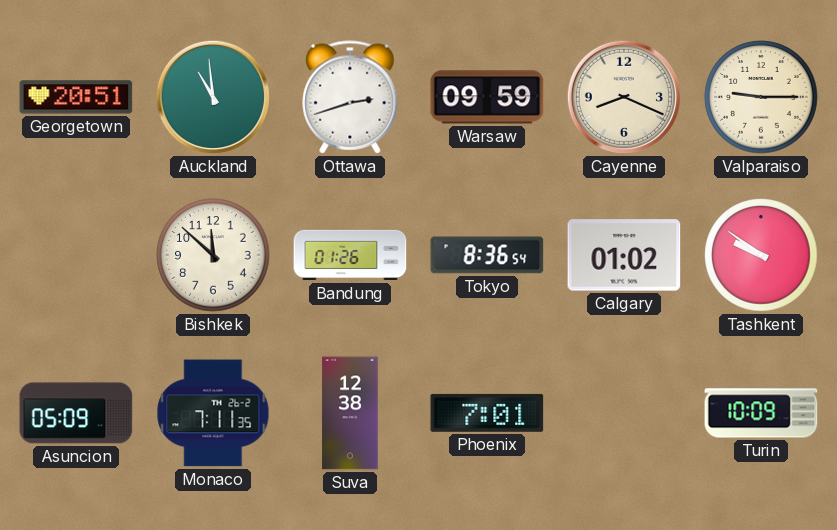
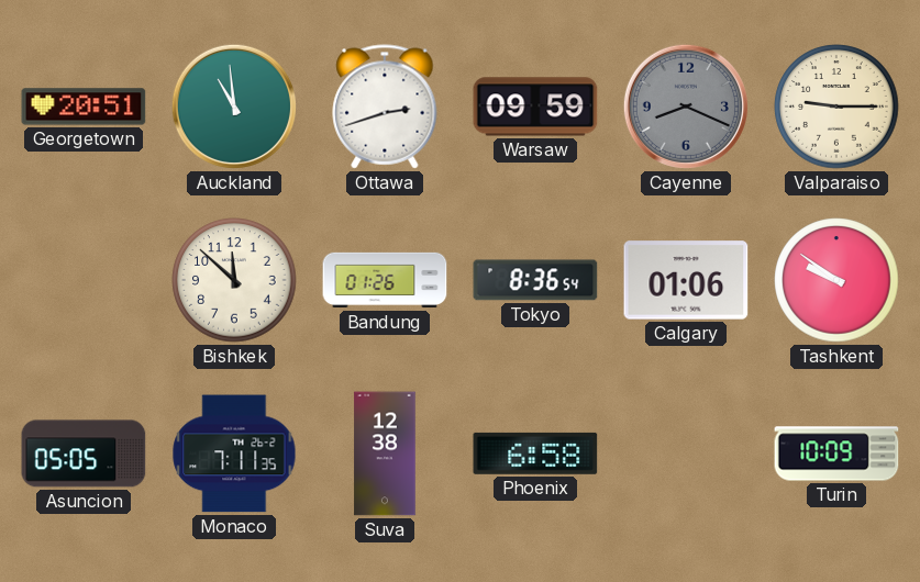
Cayenne dial: cream -> grey (686, 107)
Calgary: 01:02 -> 01:06 (686, 280)
Asuncion: 05:09 -> 05:05 (84, 454)
Phoenix: 7:01 -> 6:58 (535, 454)
